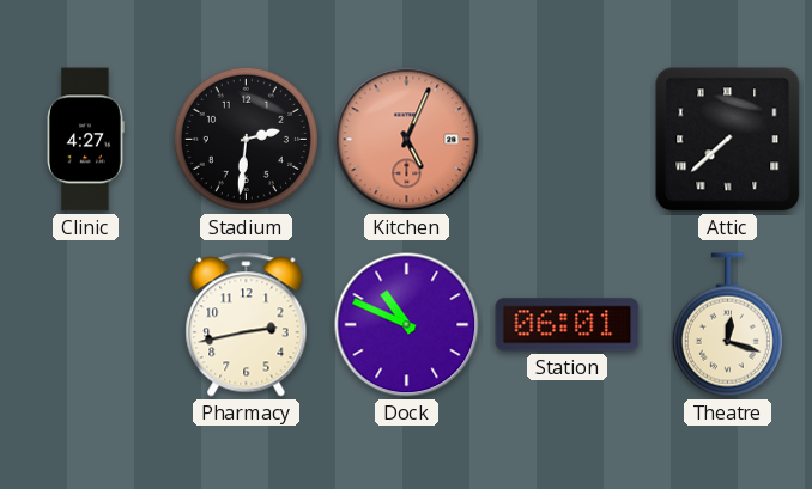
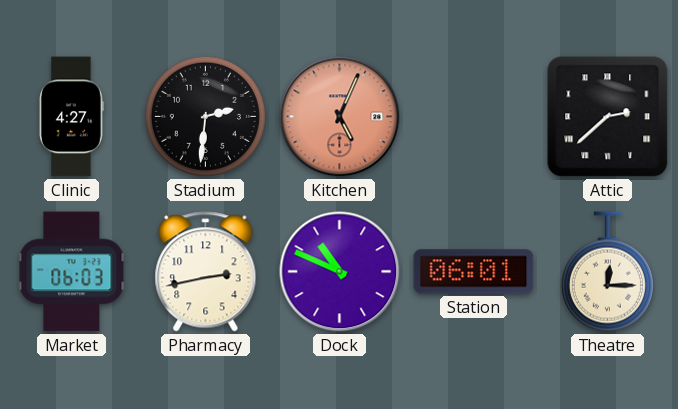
Attic: 7:38 -> 2:38 (608, 117)
Market: none -> 06:03 (72, 272)
Theatre: 12:18 -> 12:15 (607, 272)
